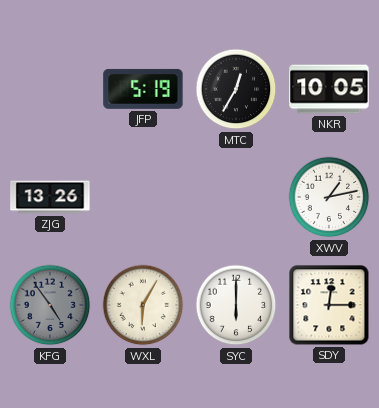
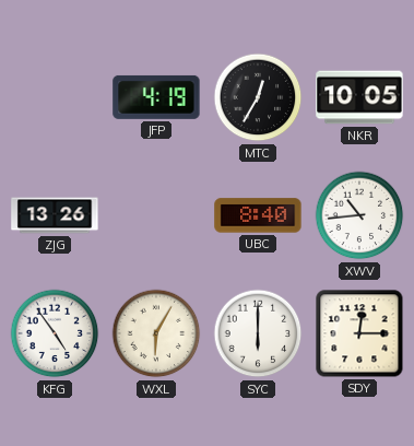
JFP: 5:19 -> 4:19 (156, 97)
UBC: none -> 8:40 (258, 215)
XWV: 1:13 -> 10:44 (359, 215)
KFG dial: grey -> white (55, 333)
